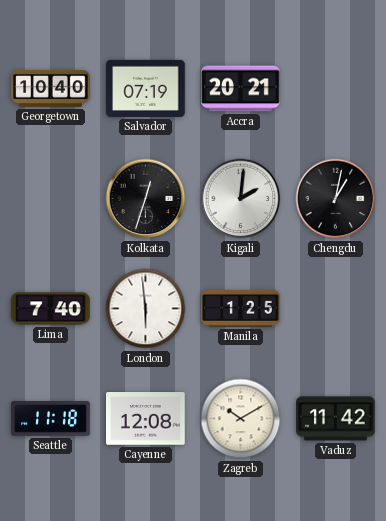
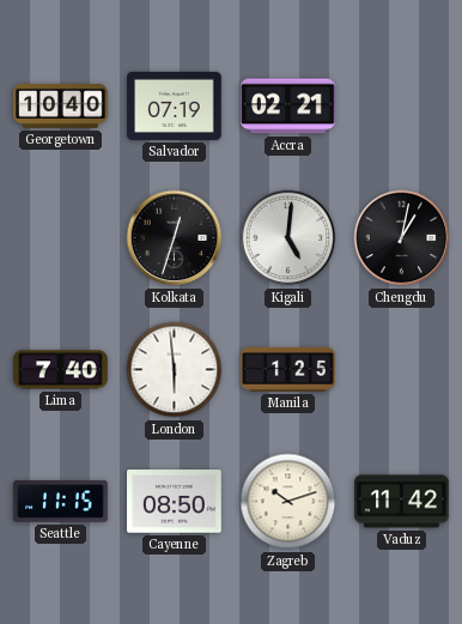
Accra: 20:21 -> 02:21 (288, 107)
Kigali: 2:01 -> 5:01 (288, 238)
Seattle: 11:18 -> 11:15 (61, 502)
Cayenne: 12:08 -> 08:50 (175, 502)
Zagreb: 10:10 -> 10:12 (288, 502)
